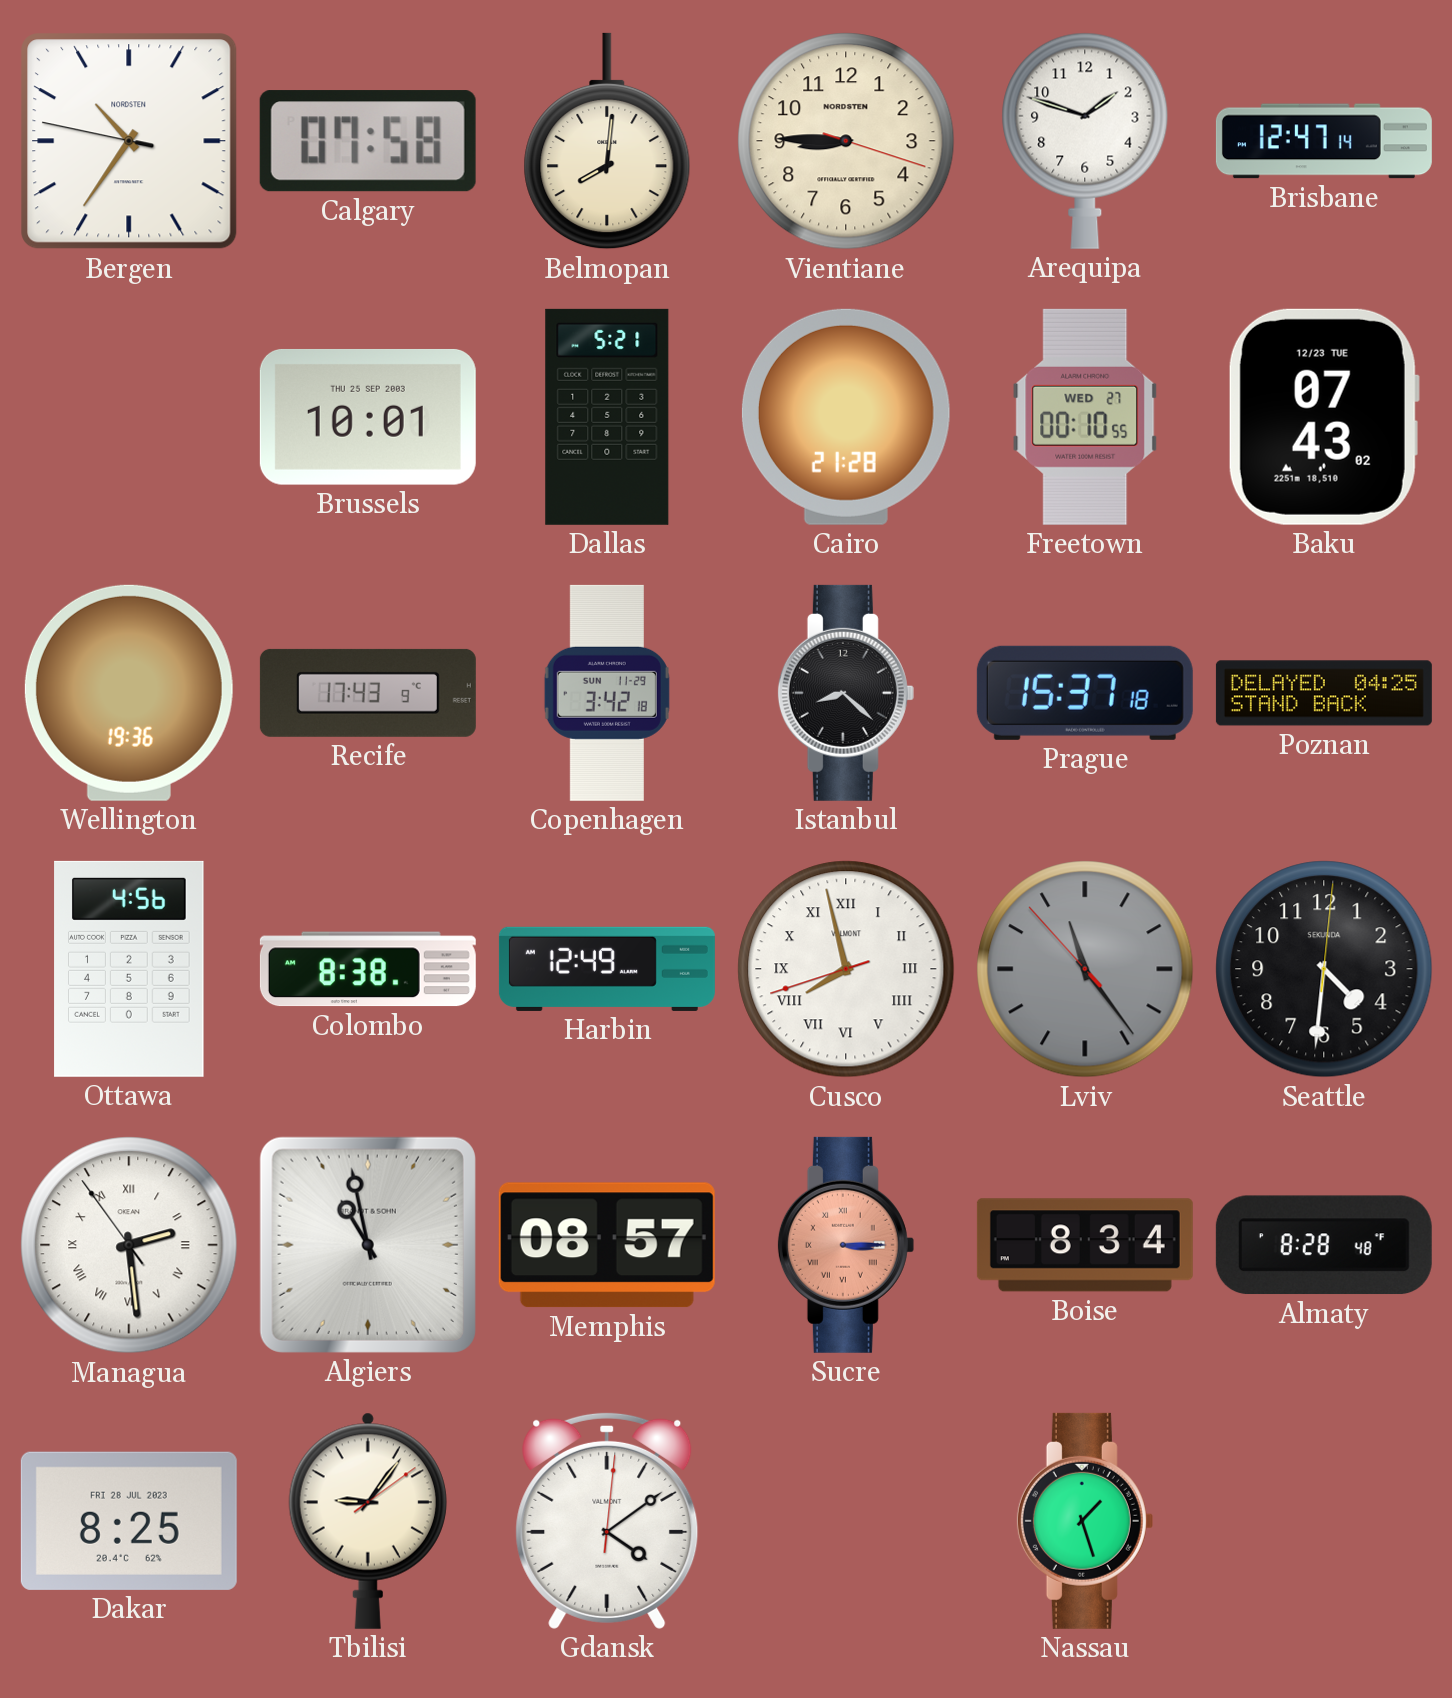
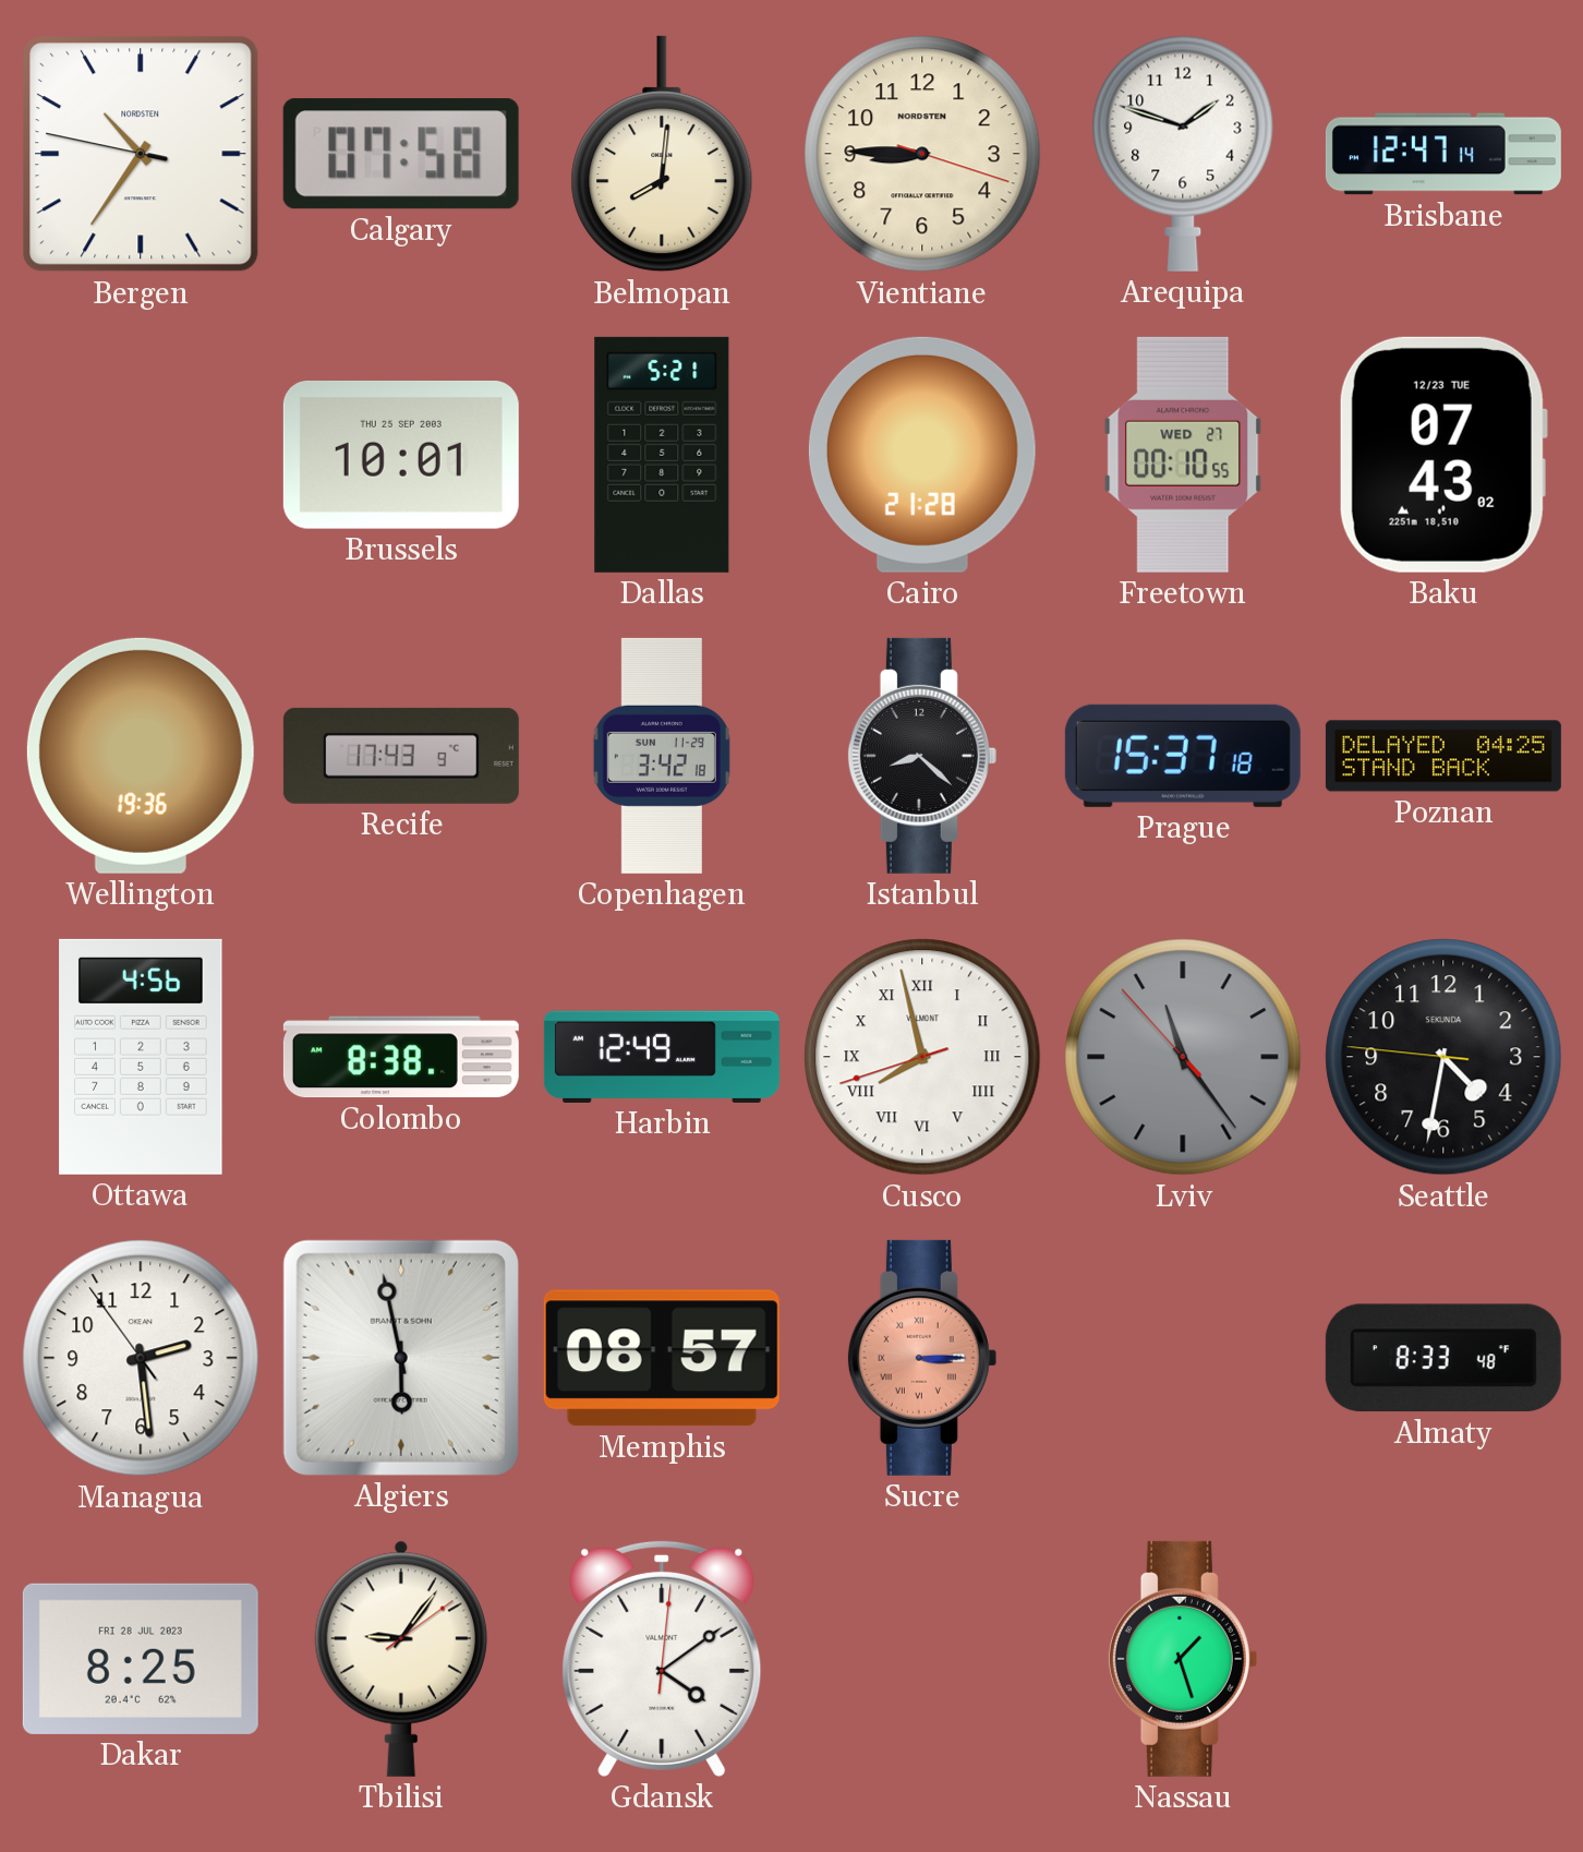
Seattle: 4:31:01 -> 4:31:46 (1443, 1057)
Managua numerals: Roman -> Arabic (141, 1358)
Algiers: 10:58 -> 5:58 (401, 1358)
Boise: 8:34 -> none (1085, 1245)
Almaty: 8:28 -> 8:33 (1443, 1358)
